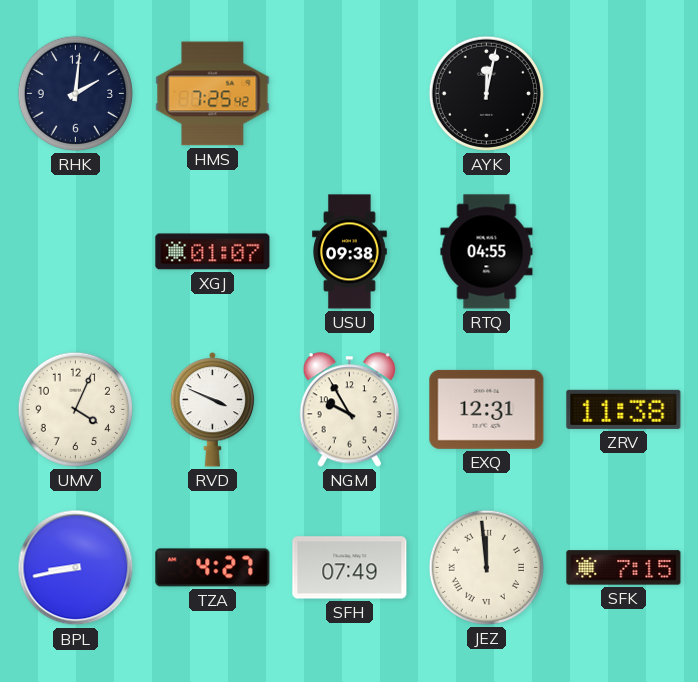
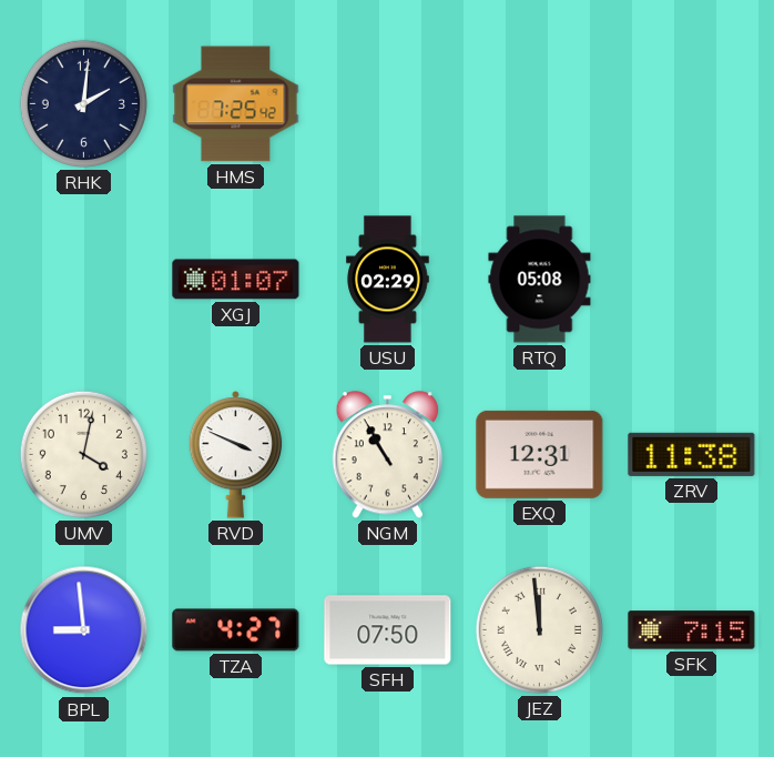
AYK: 12:02 -> none (486, 93)
USU: 09:38 -> 02:29 (388, 280)
RTQ: 04:55 -> 05:08 (540, 280)
UMV: 4:04 -> 4:02 (83, 454)
NGM: 9:55 -> 10:55 (387, 455)
BPL: 8:43 -> 8:59 (84, 630)
SFH: 07:49 -> 07:50 (388, 630)
